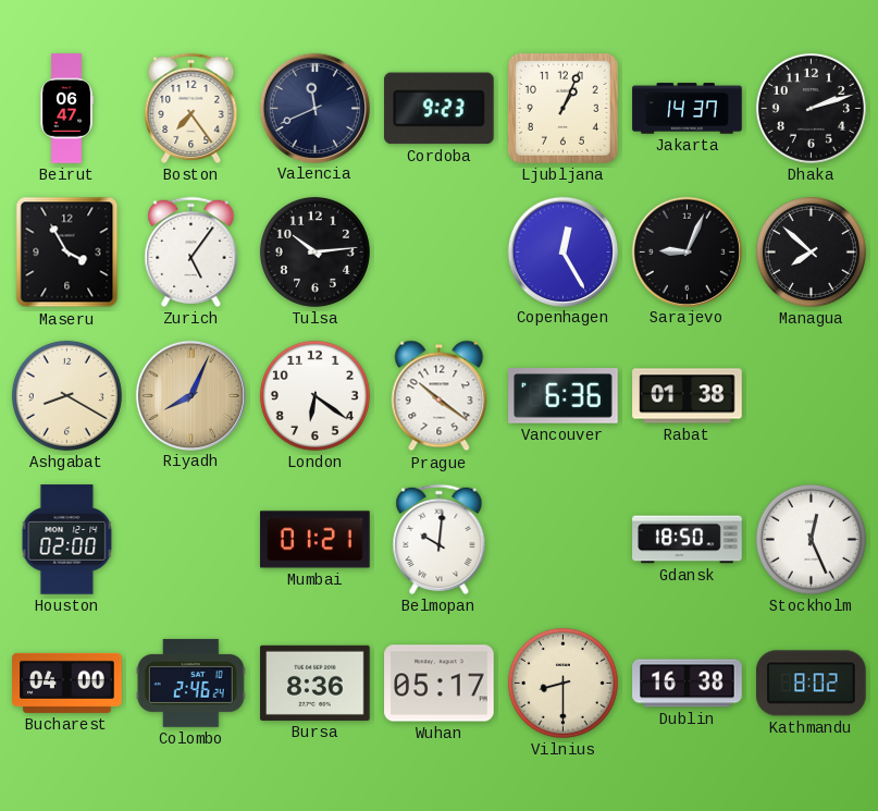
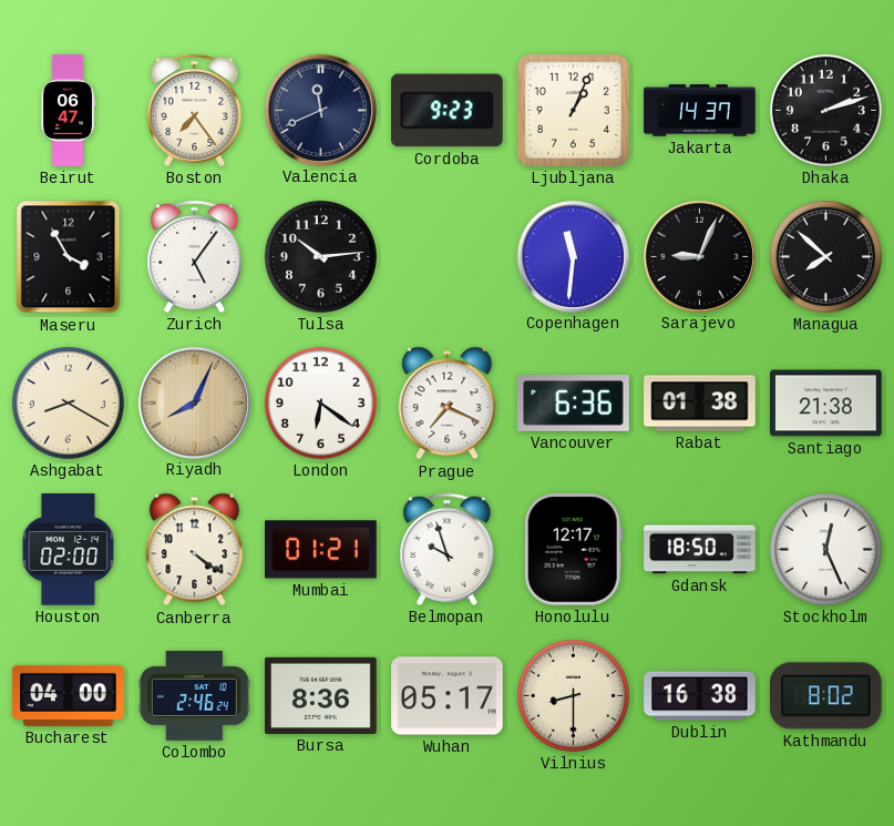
Copenhagen: 12:25 -> 11:31 (573, 256)
Prague: 10:21 -> 7:19 (448, 404)
Santiago: none -> 21:38 (826, 404)
Canberra: none -> 4:21 (195, 550)
Belmopan: 10:01 -> 9:57 (448, 549)
Honolulu: none -> 12:17 (573, 550)
